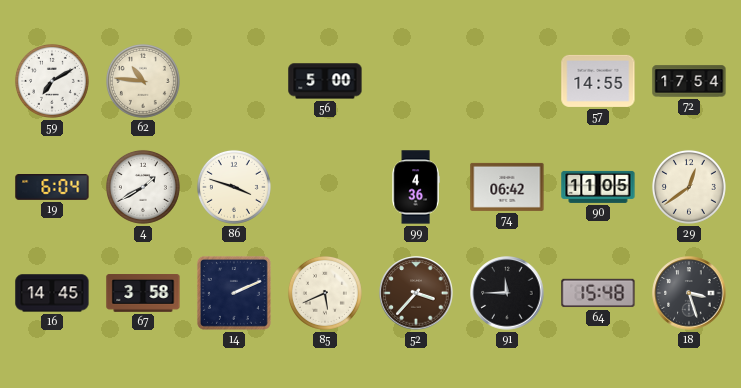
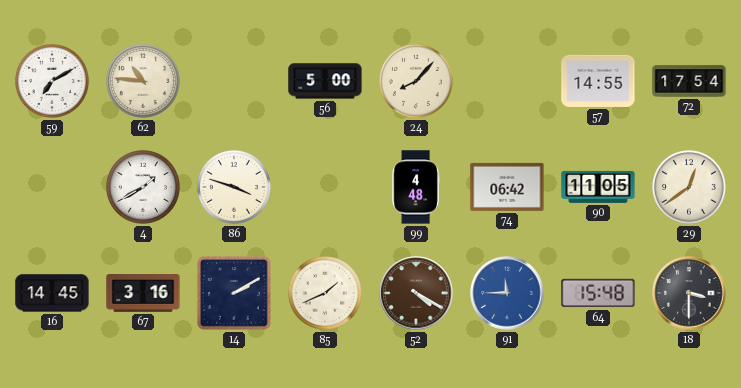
24: none -> 8:07 (416, 81)
19: 6:04 -> none (52, 188)
99: 4:36 -> 4:48 (416, 187)
67: 3:58 -> 3:16 (143, 294)
14: 2:11 -> 2:10 (234, 293)
85: 5:41 -> 1:41 (325, 293)
52: 3:37 -> 4:20 (416, 293)
91 dial: black -> blue (507, 293)
18: 3:27 -> 3:30 (689, 293)
